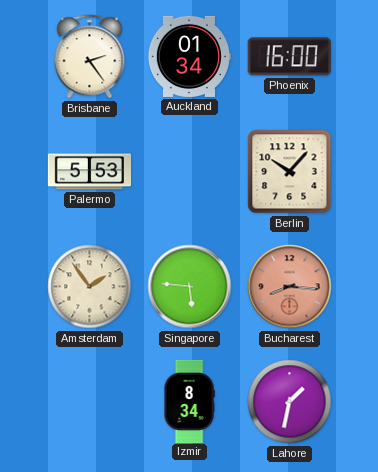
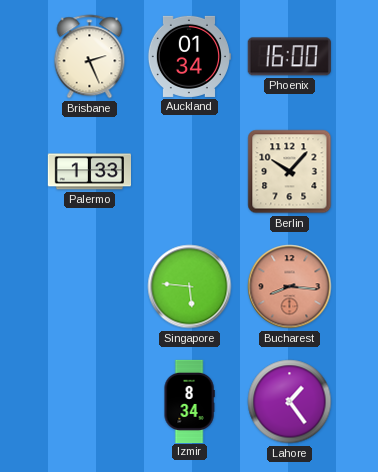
Brisbane: 2:24 -> 2:26 (90, 57)
Palermo: 5:53 -> 1:33 (89, 172)
Amsterdam: 1:54 -> none (90, 287)
Lahore: 1:32 -> 1:24 (290, 402)
